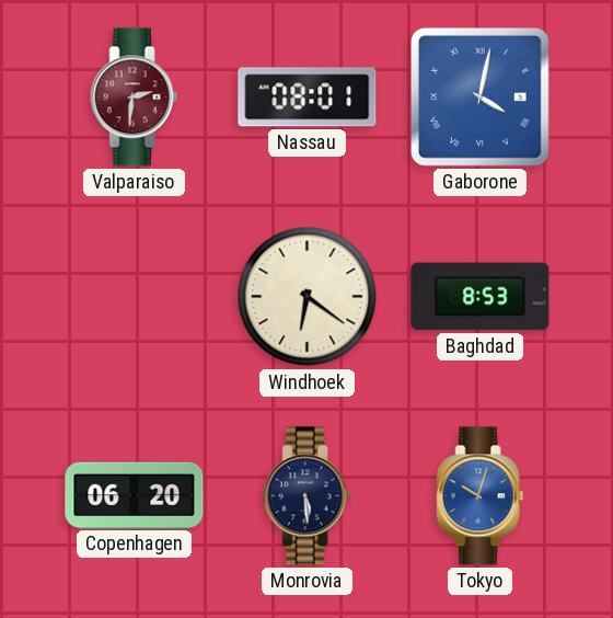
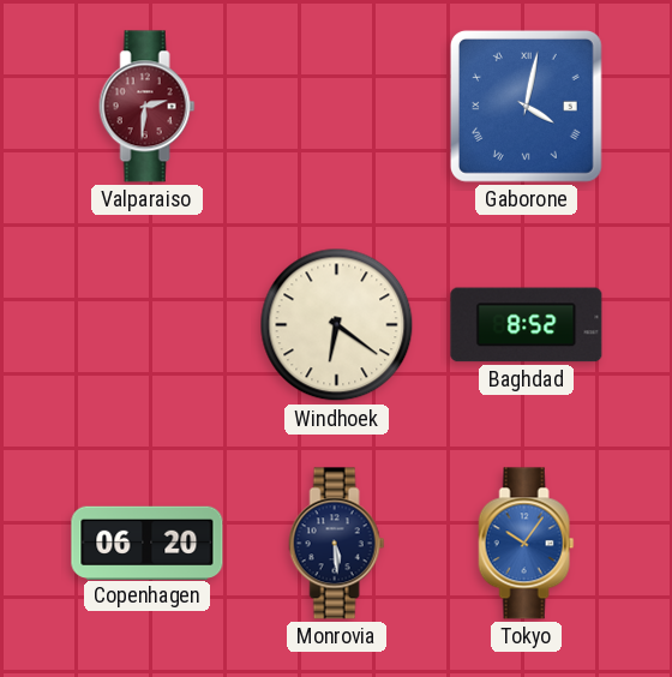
Nassau: 08:01 -> none (308, 98)
Baghdad: 8:53 -> 8:52 (527, 325)
Tokyo: 10:03 -> 10:06 (527, 544)
